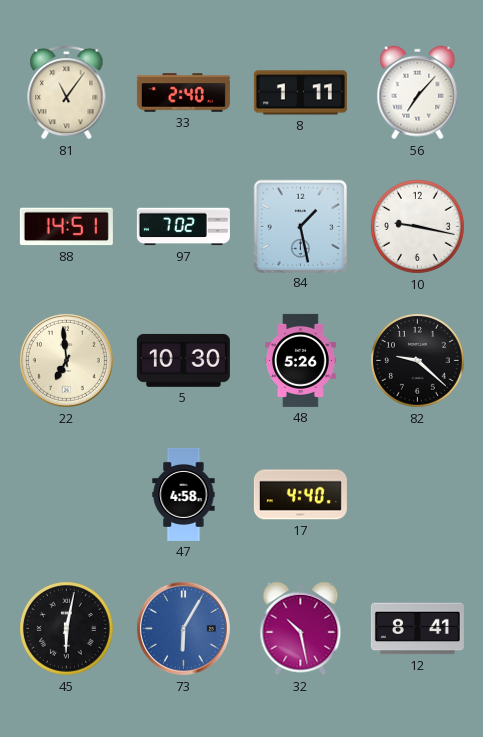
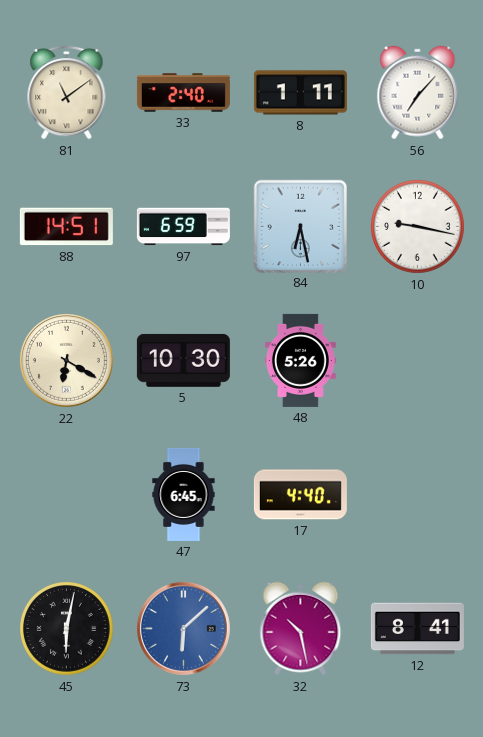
81: 11:06 -> 11:09 (67, 92)
97: 7:02 -> 6:59 (183, 227)
84: 1:28 -> 6:28 (300, 226)
22: 6:59 -> 6:20 (66, 360)
82: 9:22 -> none (418, 361)
47: 4:58 -> 6:45 (184, 494)
73: 6:05 -> 6:08 (183, 628)
